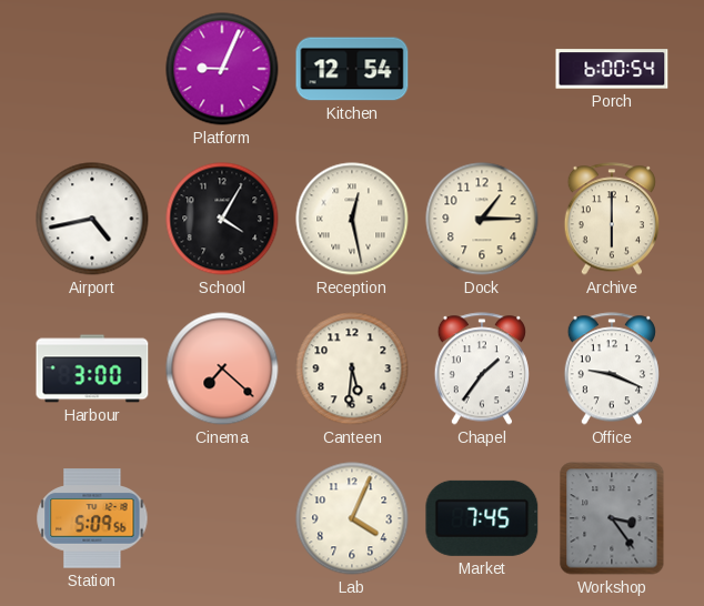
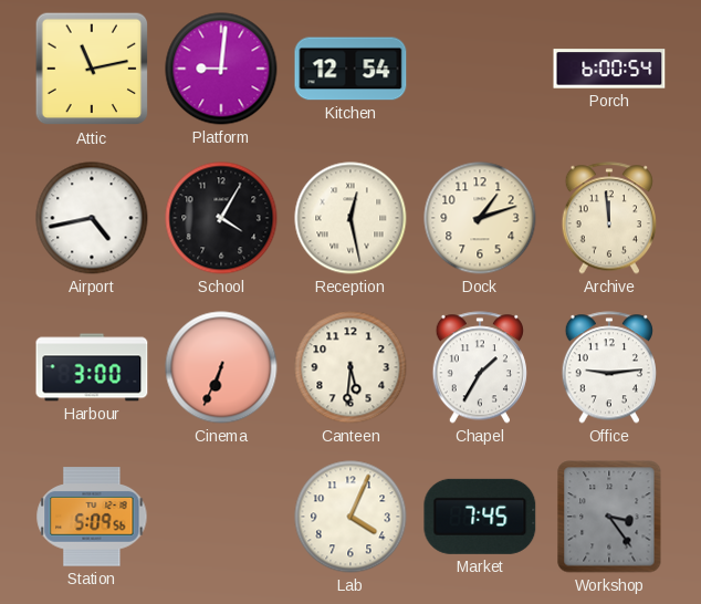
Attic: none -> 11:13 (92, 69)
Platform: 9:04 -> 9:01 (221, 69)
Dock: 1:15 -> 1:12 (480, 218)
Archive: 6:00 -> 11:59 (608, 218)
Cinema: 7:22 -> 6:34 (221, 367)
Chapel: 1:36 -> 1:35 (479, 367)
Office: 9:19 -> 9:14 (608, 367)
